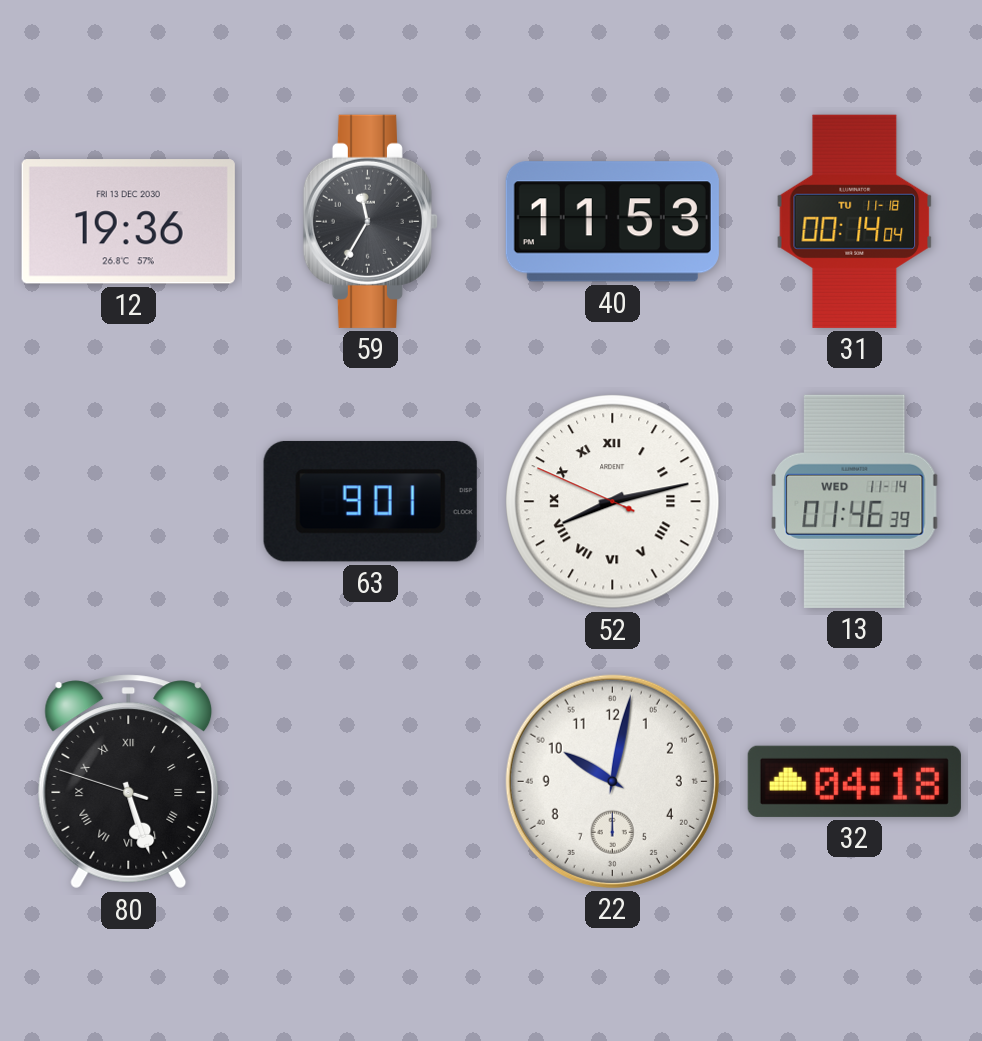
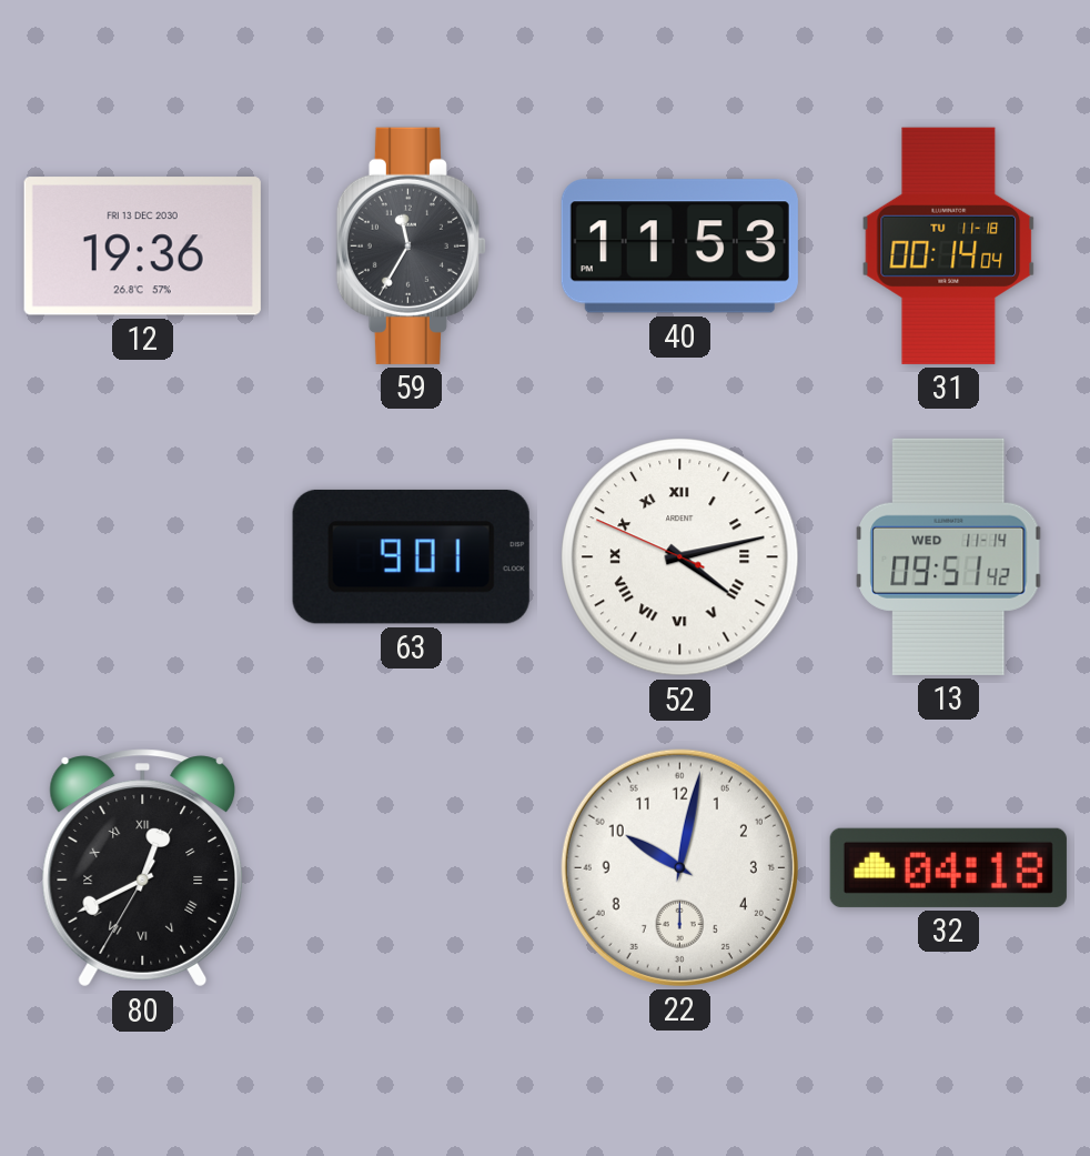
52: 8:12 -> 4:12 (680, 557)
13: 01:46 -> 09:51 (949, 556)
80: 5:26 -> 12:40 (143, 868)
